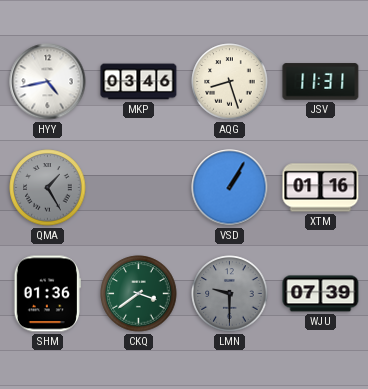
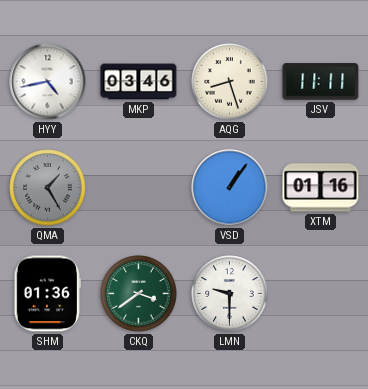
JSV: 11:31 -> 11:11 (321, 82)
VSD: 1:05 -> 1:06 (230, 188)
LMN dial: grey -> white (230, 294)
WJU: 07:39 -> none (321, 294)
